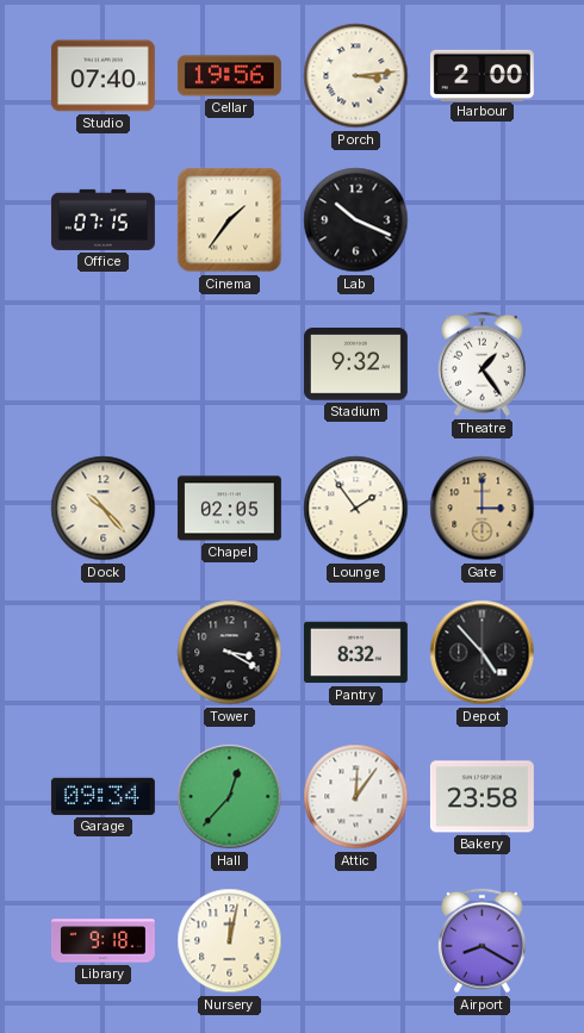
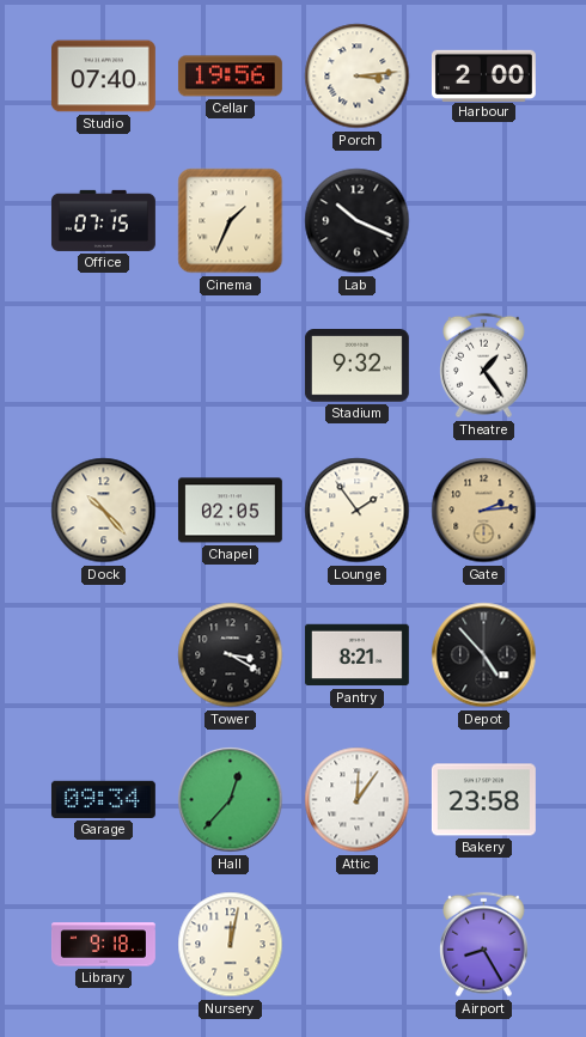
Cinema: 1:36 -> 1:34 (231, 221)
Gate: 3:00 -> 2:14 (484, 511)
Pantry: 8:32 -> 8:21 (356, 655)
Airport: 8:20 -> 8:25 (484, 945)
